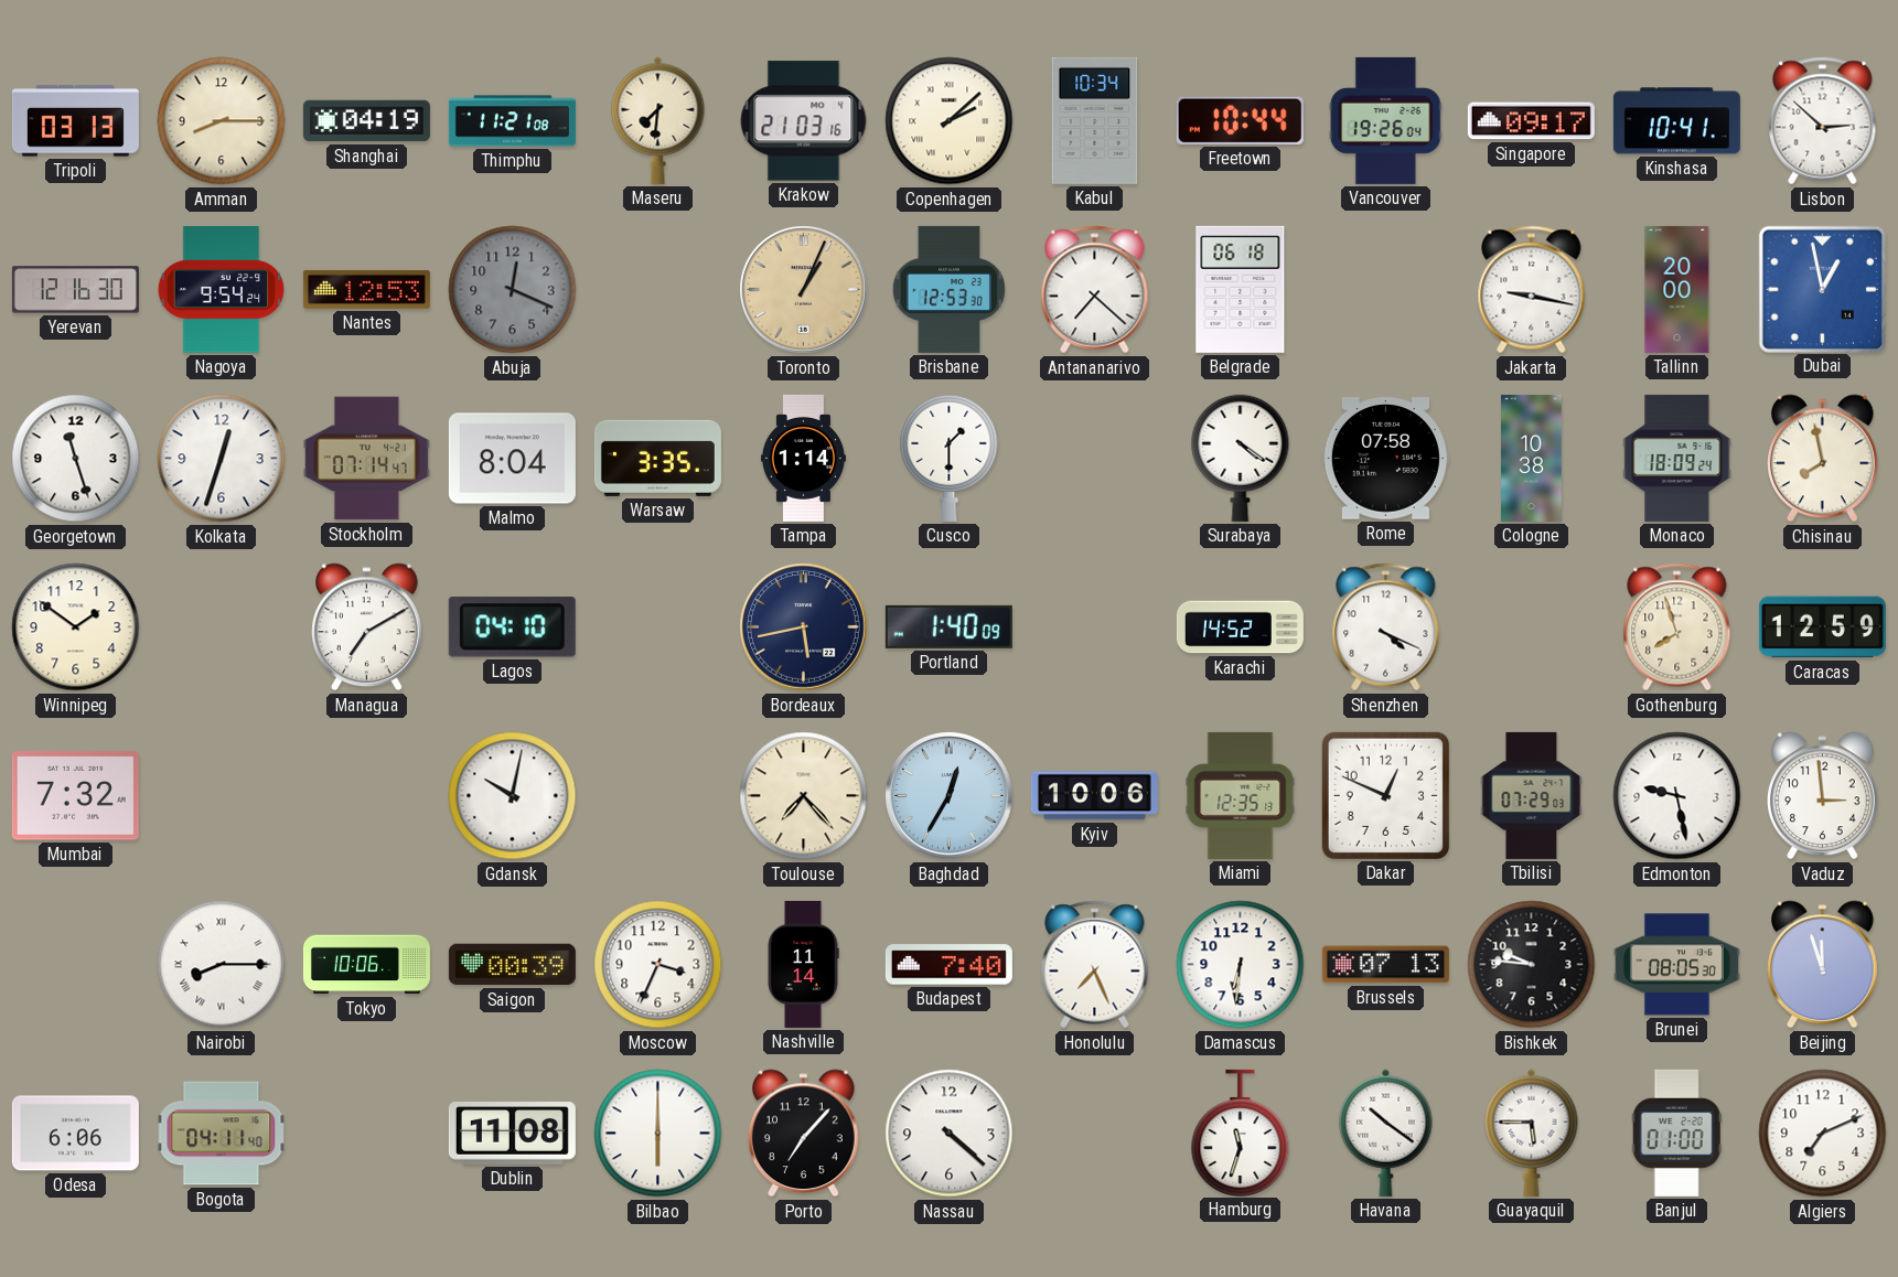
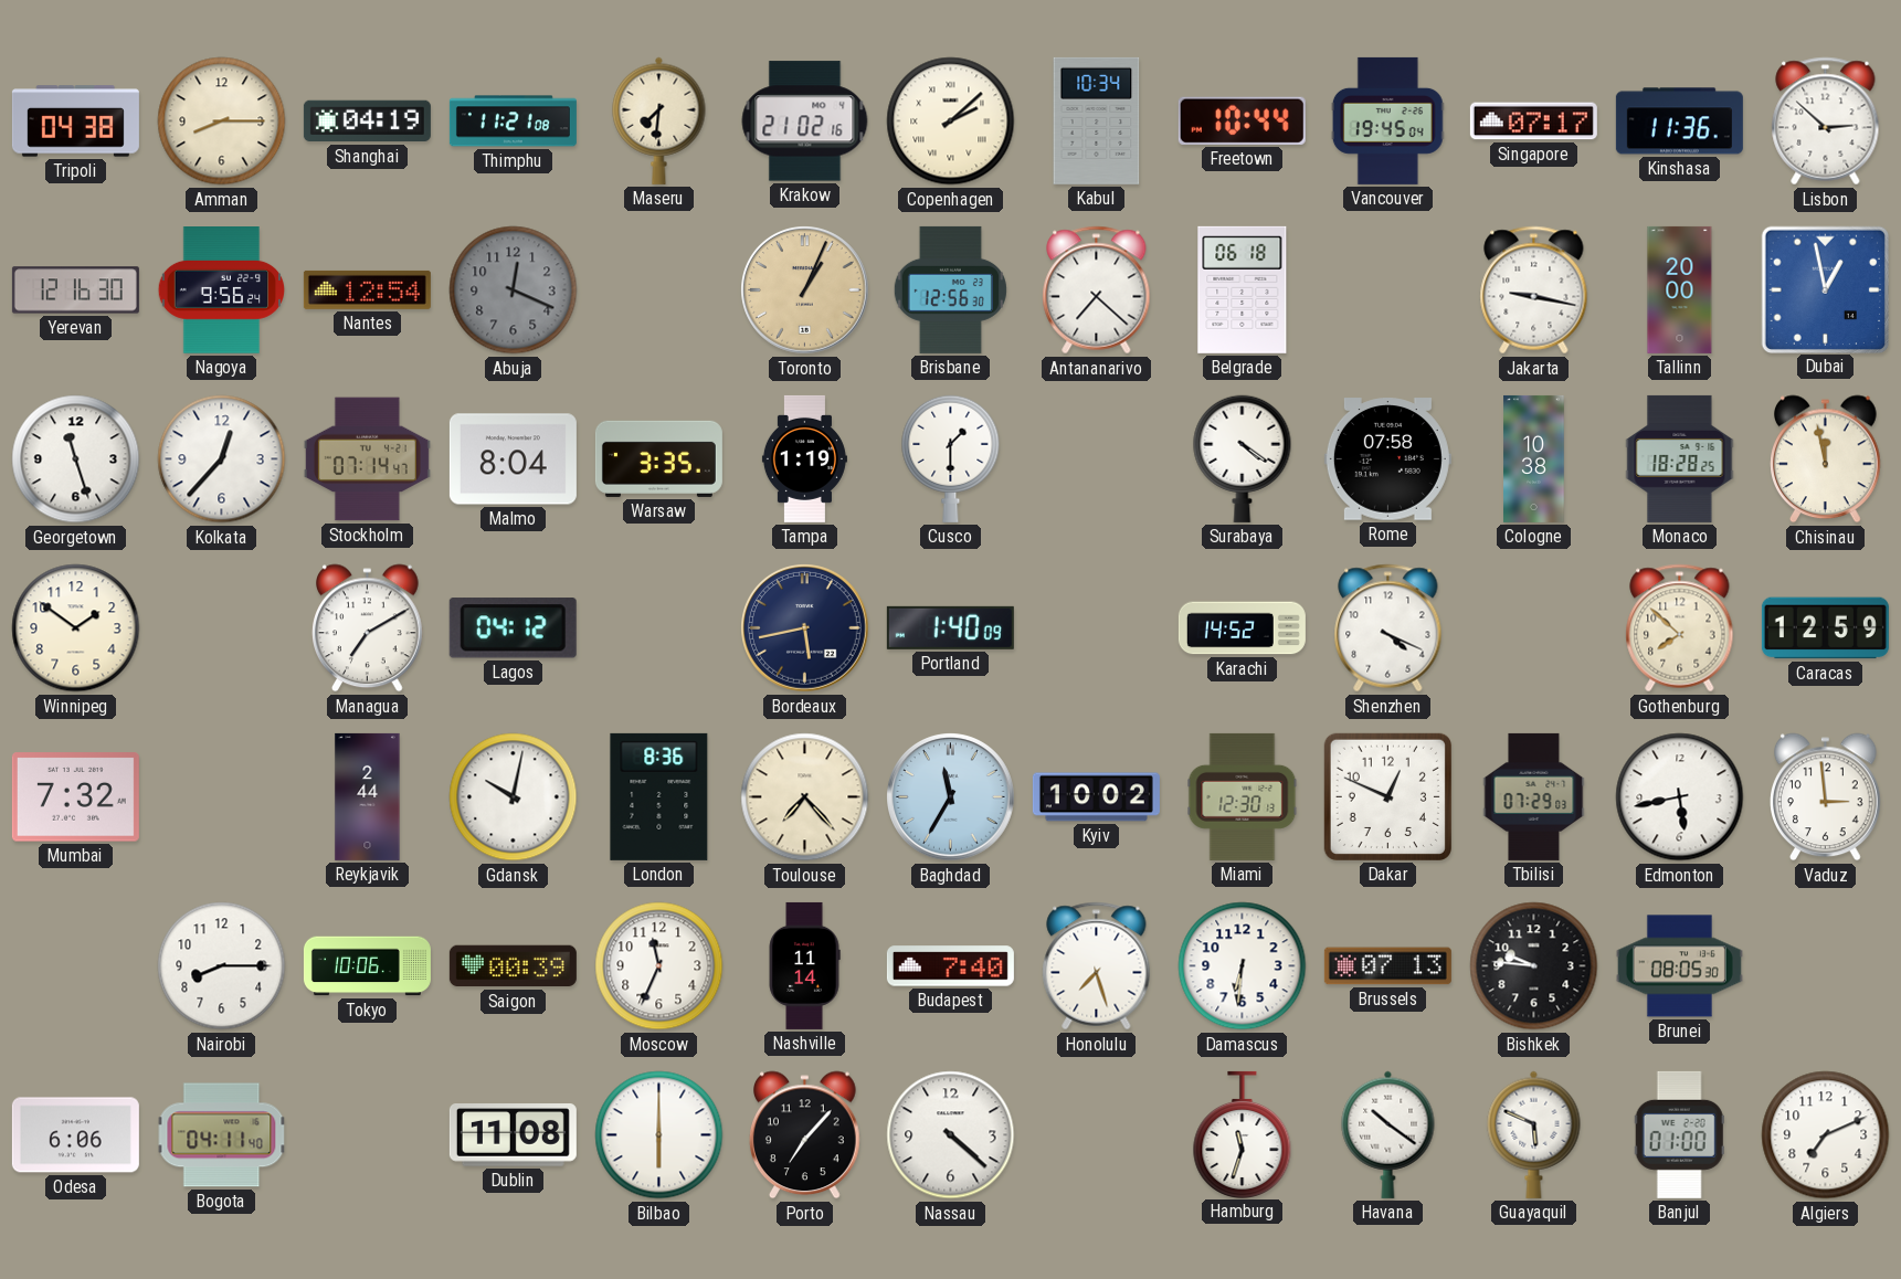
Tripoli: 03:13 -> 04:38 (75, 121)
Krakow: 21:03 -> 21:02 (805, 121)
Vancouver: 19:26 -> 19:45 (1387, 120)
Singapore: 09:17 -> 07:17 (1533, 121)
Kinshasa: 10:41 -> 11:36 (1679, 121)
Nagoya: 9:54 -> 9:56 (221, 290)
Nantes: 12:53 -> 12:54 (367, 289)
Brisbane: 12:53 -> 12:56 (950, 289)
Kolkata: 12:33 -> 12:37 (222, 459)
Tampa: 1:14 -> 1:19 (804, 458)
Monaco: 18:09 -> 18:28 (1680, 458)
Chisinau: 7:58 -> 11:58 (1826, 459)
Lagos: 04:10 -> 04:12 (513, 628)
Gothenburg: 7:57 -> 7:52 (1680, 628)
Reykjavik: none -> 2:44 (368, 796)
London: none -> 8:36 (659, 796)
Baghdad: 12:35 -> 11:35 (951, 797)
Kyiv: 10:06 -> 10:02 (1096, 797)
Miami: 12:35 -> 12:30 (1243, 796)
Edmonton: 9:28 -> 5:43 (1680, 797)
Nairobi numerals: Roman -> Arabic (222, 966)
Moscow: 3:34 -> 11:34 (659, 966)
Honolulu: 7:26 -> 7:27 (1097, 966)
Beijing: 11:57 -> none (1823, 965)
Guayaquil: 5:45 -> 5:49 (1534, 1134)
